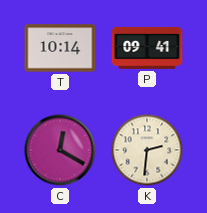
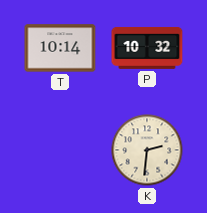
P: 09:41 -> 10:32 (147, 48)
C: 12:20 -> none (60, 150)
